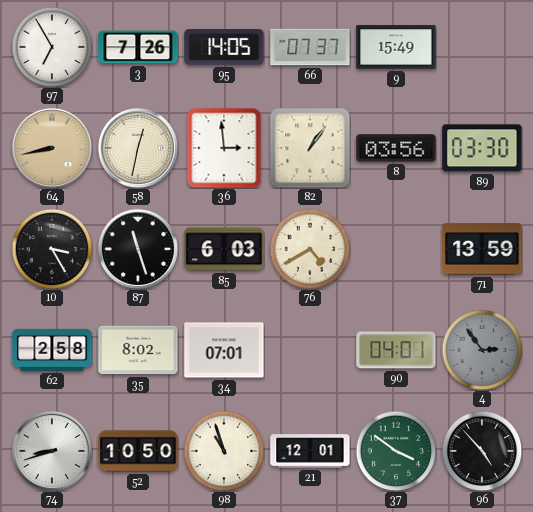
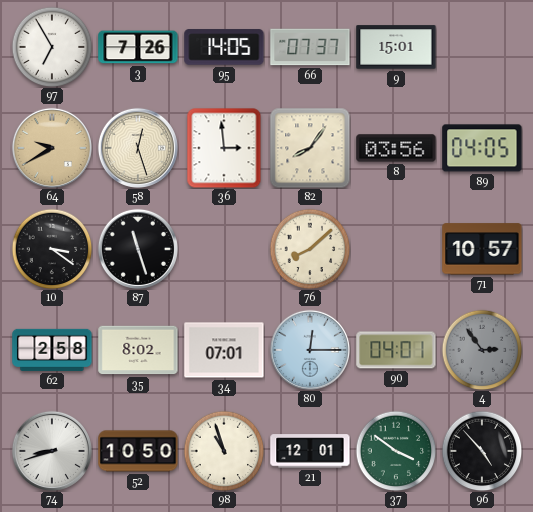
9: 15:49 -> 15:01 (396, 47)
64: 8:43 -> 9:40 (52, 148)
58: 12:32 -> 12:27 (138, 148)
82: 1:06 -> 8:06 (310, 148)
89: 03:30 -> 04:05 (482, 148)
10: 3:25 -> 3:21 (52, 249)
85: 6:03 -> none (224, 249)
76: 4:40 -> 8:08 (310, 249)
71: 13:59 -> 10:57 (482, 249)
80: none -> 12:15 (310, 350)
